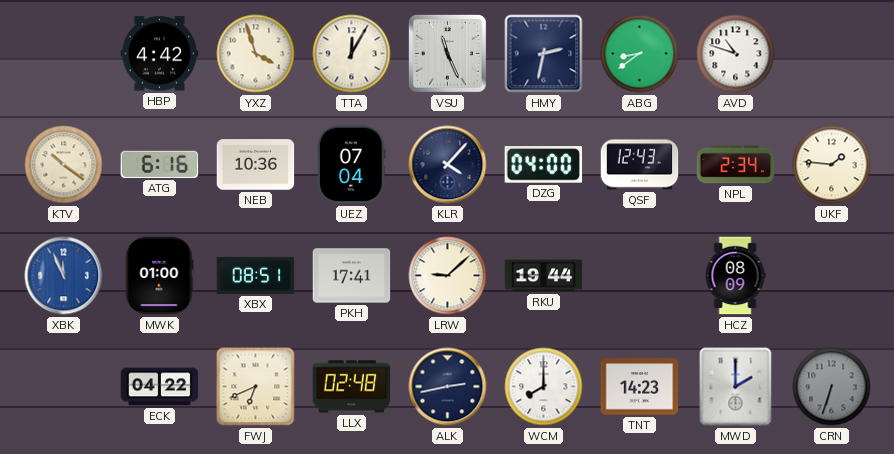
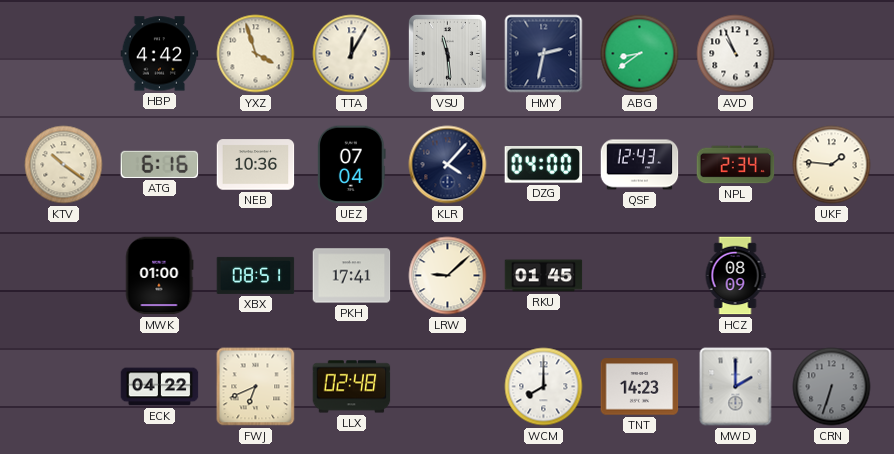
VSU: 11:26 -> 11:29 (447, 53)
AVD: 10:48 -> 10:56 (736, 54)
XBK: 11:56 -> none (64, 276)
RKU: 19:44 -> 01:45 (544, 276)
ALK: 2:43 -> none (448, 387)
